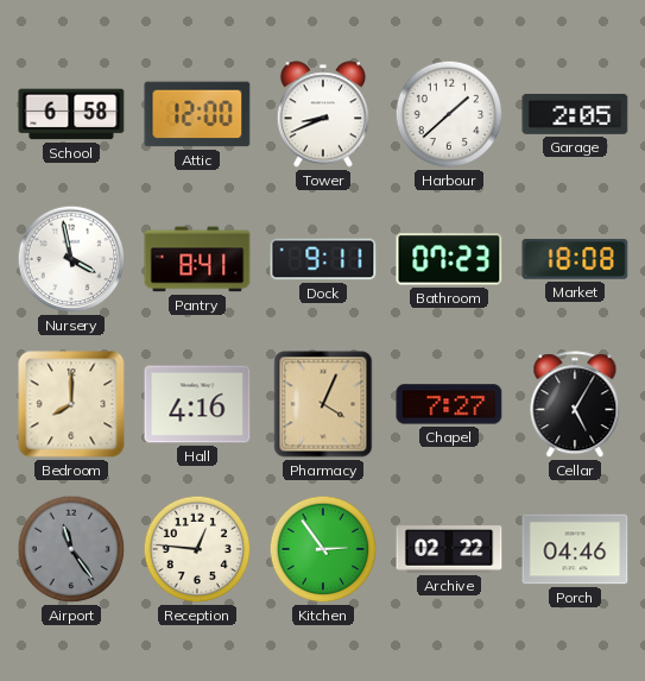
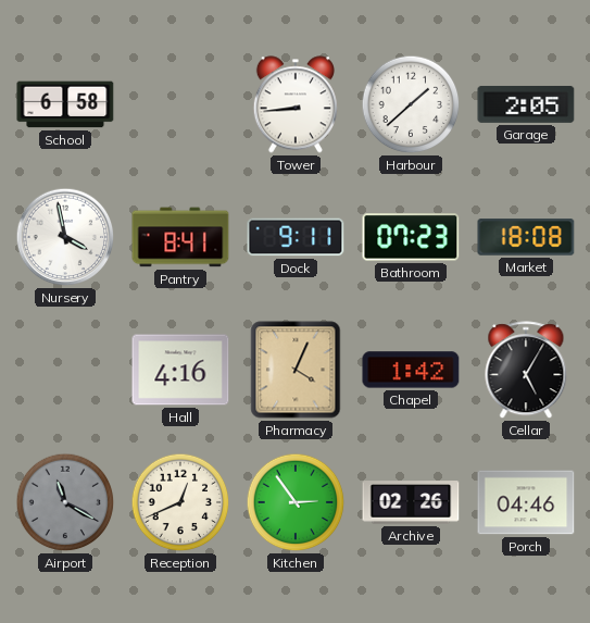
Attic: 12:00 -> none (197, 114)
Tower: 8:41 -> 8:44 (296, 104)
Bedroom: 8:00 -> none (71, 404)
Chapel: 7:27 -> 1:42 (411, 370)
Airport: 11:24 -> 11:20 (65, 502)
Reception: 12:46 -> 12:41 (180, 502)
Archive: 02:22 -> 02:26 (411, 502)
